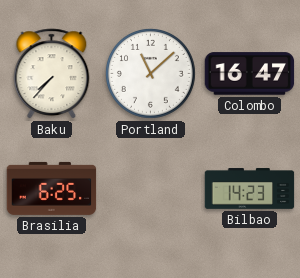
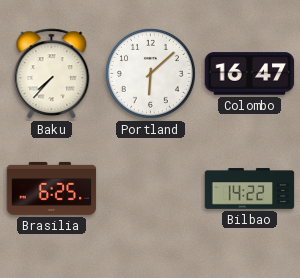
Portland: 11:08 -> 6:08 (150, 73)
Bilbao: 14:23 -> 14:22 (250, 189)
